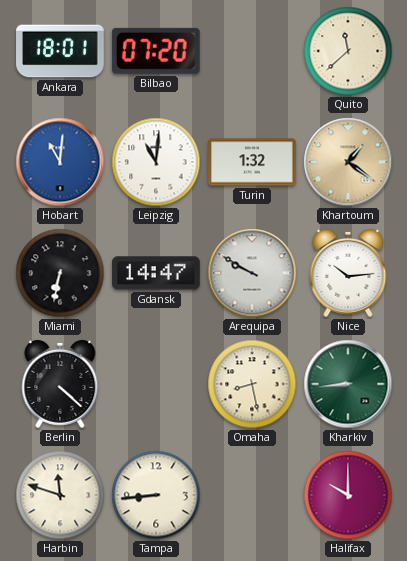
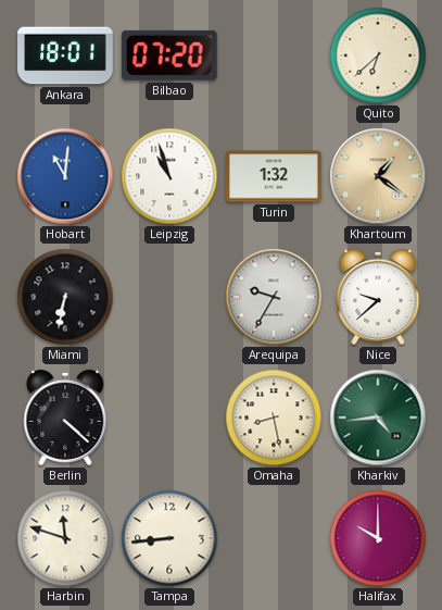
Quito: 11:38 -> 6:38 (378, 55)
Leipzig: 11:01 -> 10:57 (169, 176)
Gdansk: 14:47 -> none (156, 273)
Arequipa: 9:50 -> 9:35 (274, 297)
Nice: 10:14 -> 9:38 (378, 297)
Kharkiv: 8:44 -> 4:44 (378, 418)
